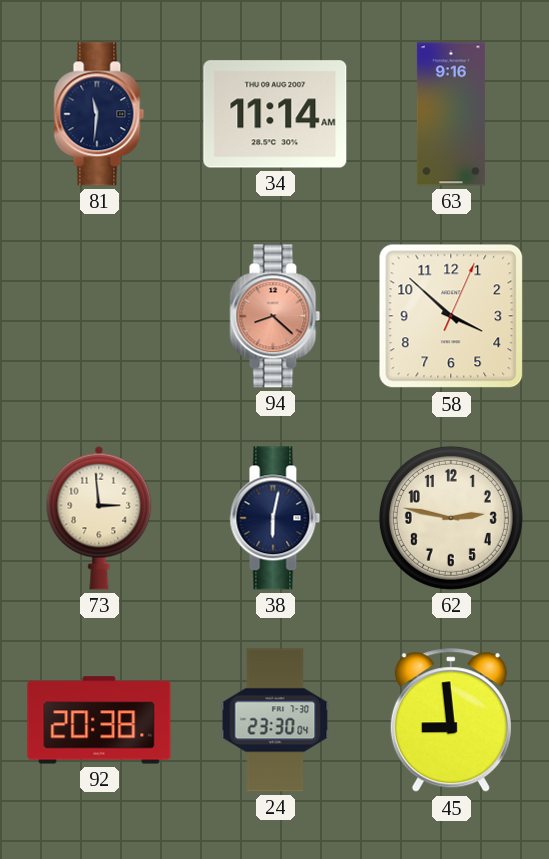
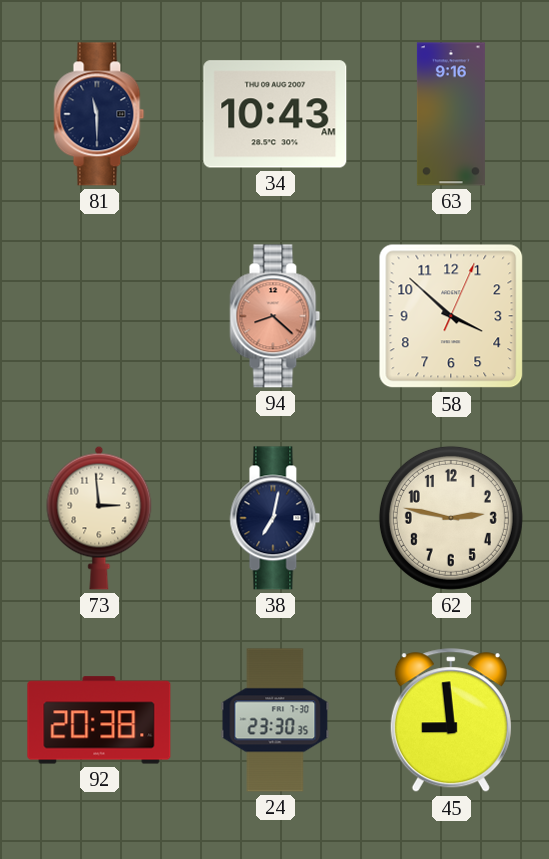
81: 11:31 -> 11:30 (99, 114)
34: 11:14 -> 10:43 (275, 114)
38: 6:02 -> 7:02 (275, 518)
24: 23:30:04 -> 23:30:35 (275, 720)
